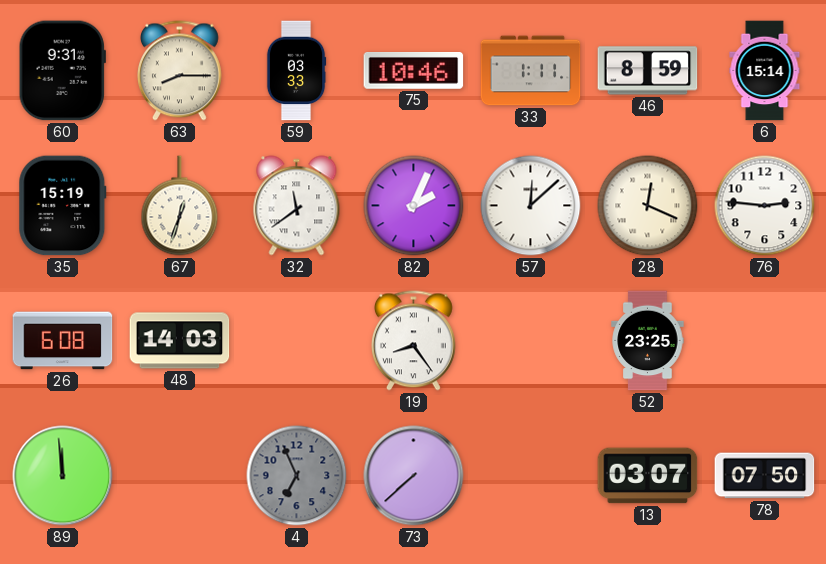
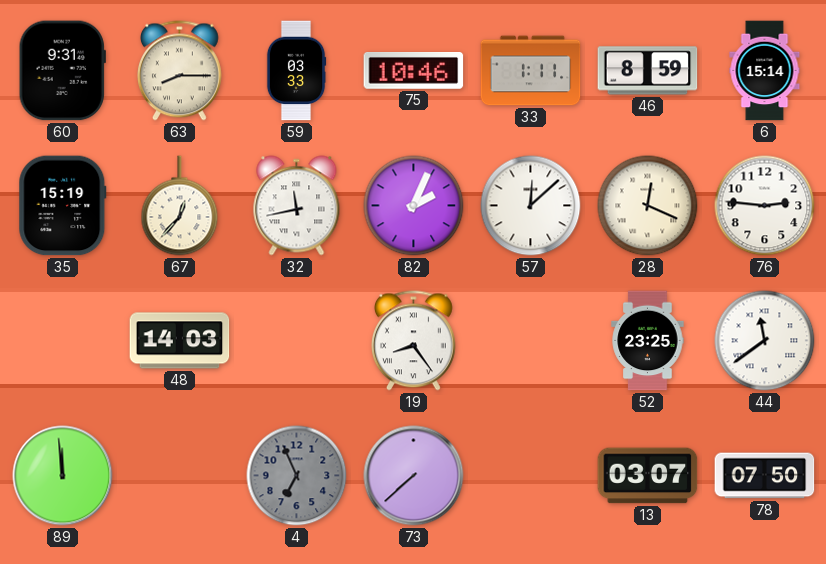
67: 12:33 -> 12:37 (180, 206)
32: 11:39 -> 11:43 (297, 206)
26: 6:08 -> none (63, 341)
44: none -> 11:39 (765, 341)
